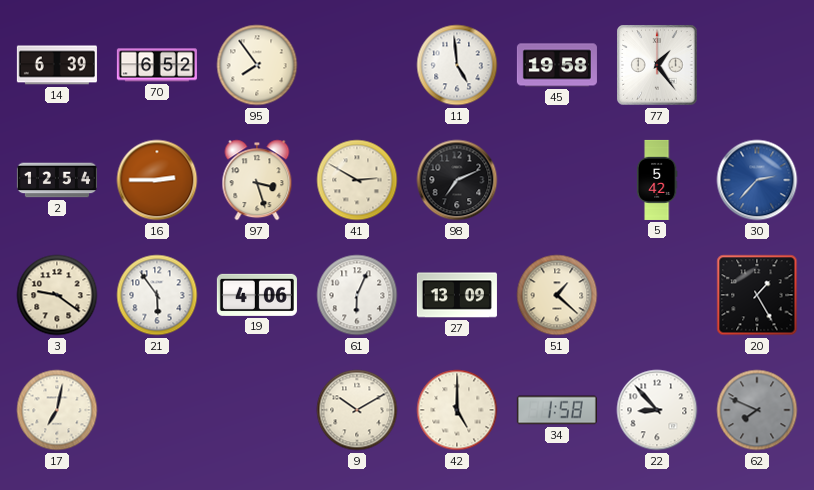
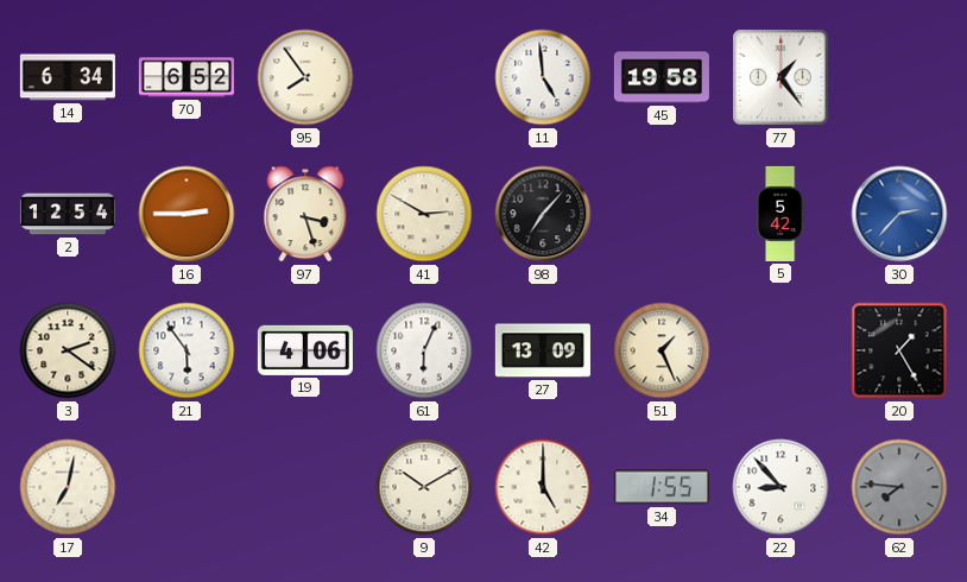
14: 6:39 -> 6:34 (68, 77)
98: 7:11 -> 7:07 (543, 214)
3: 9:21 -> 2:21 (68, 350)
51: 1:22 -> 1:26 (662, 350)
34: 1:58 -> 1:55 (662, 487)
62: 7:49 -> 7:46 (899, 487)
